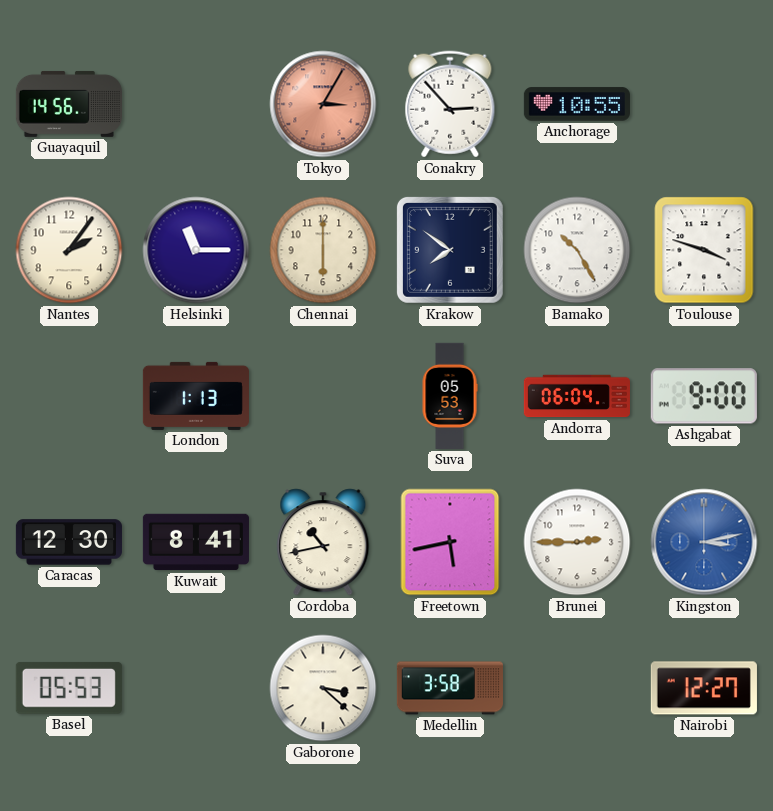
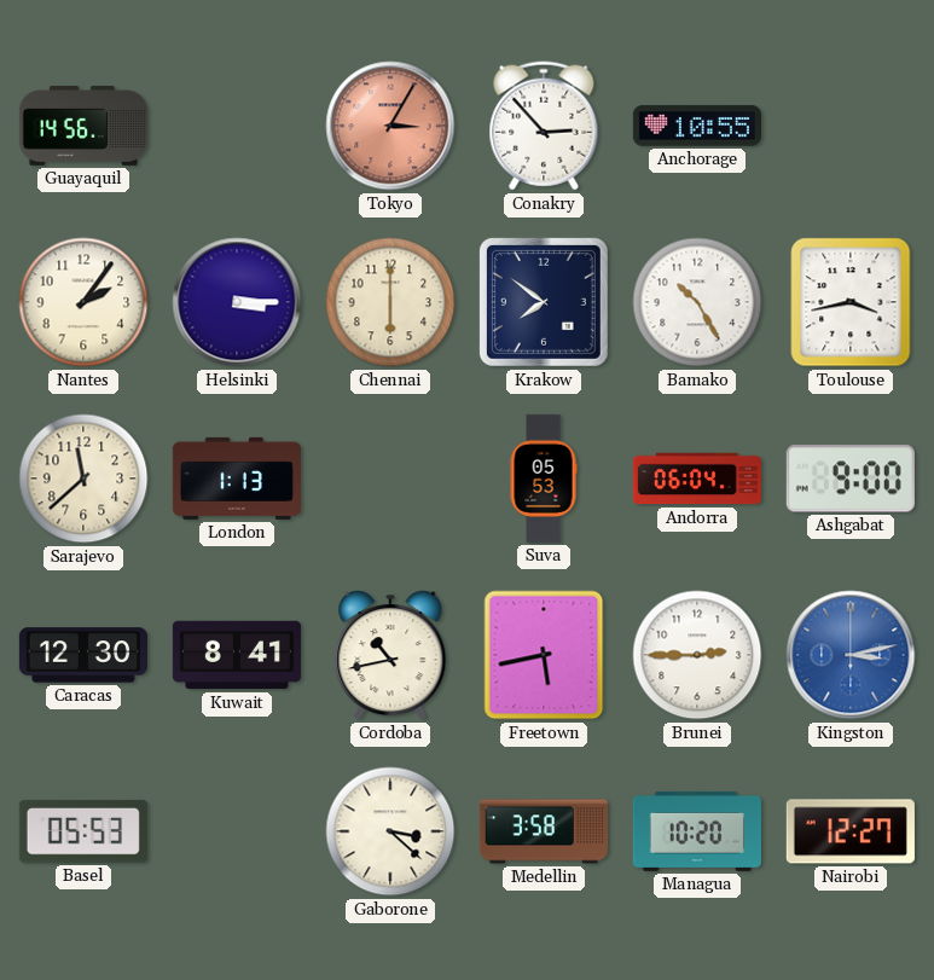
Helsinki: 11:15 -> 3:15 (237, 302)
Toulouse: 3:48 -> 3:43 (851, 302)
Sarajevo: none -> 11:38 (83, 479)
Managua: none -> 10:20 (697, 831)
